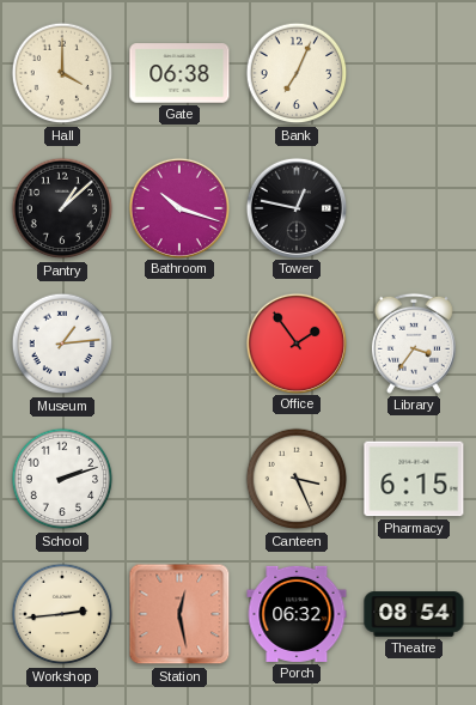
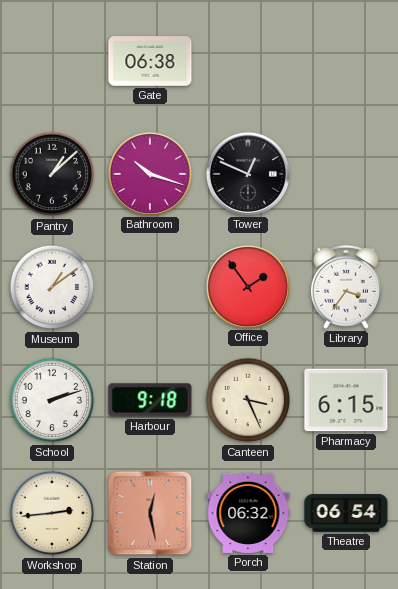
Hall: 4:00 -> none (62, 73)
Bank: 7:04 -> none (297, 73)
Tower: 12:47 -> 12:49 (247, 173)
Museum: 1:14 -> 1:09 (52, 287)
Harbour: none -> 9:18 (150, 400)
Theatre: 08:54 -> 06:54 (346, 513)
